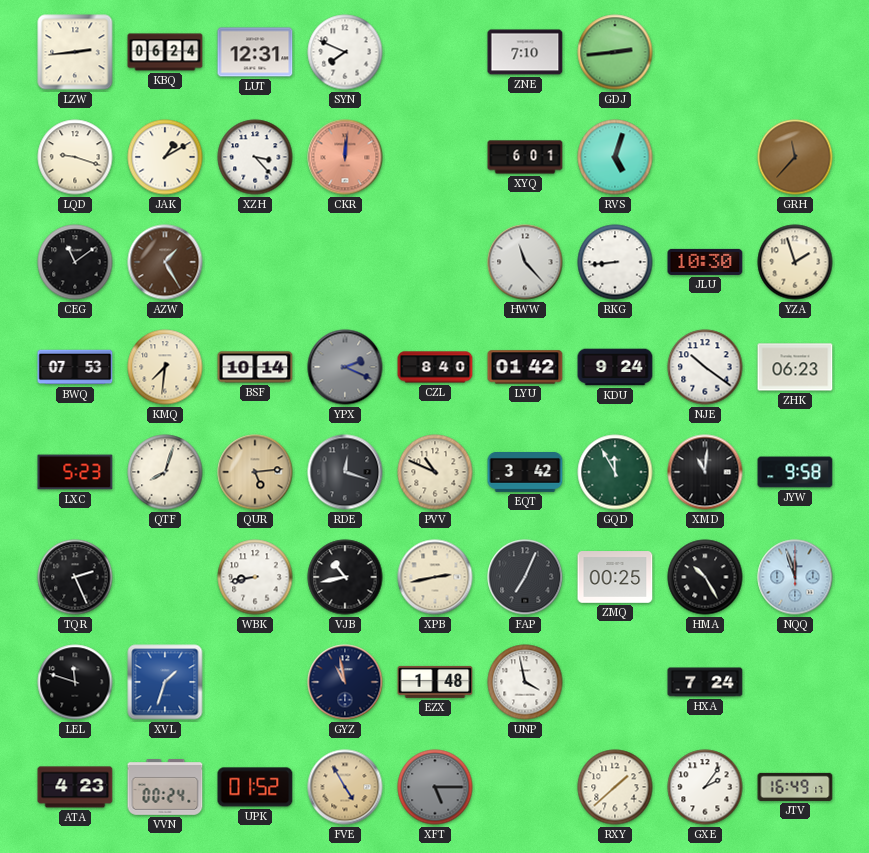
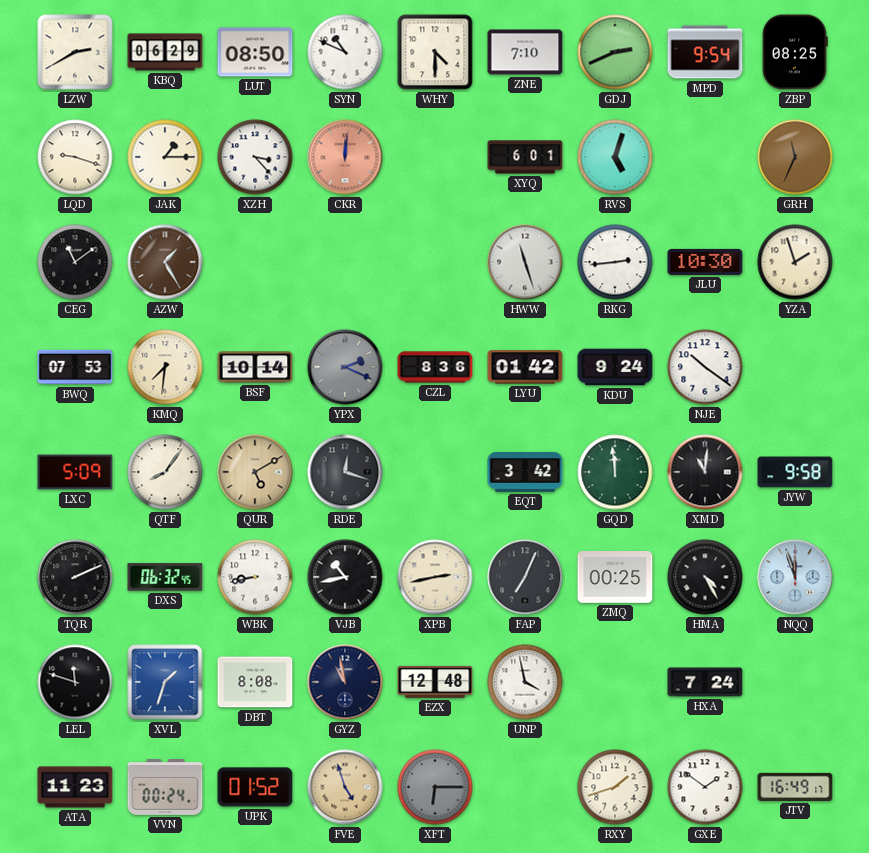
LZW: 2:44 -> 2:40 (75, 52)
KBQ: 06:24 -> 06:29 (165, 52)
LUT: 12:31 -> 08:50 (255, 52)
SYN: 7:49 -> 10:49 (345, 52)
WHY: none -> 4:30 (435, 52)
GDJ: 2:44 -> 2:41 (615, 52)
MPD: none -> 9:54 (705, 52)
ZBP: none -> 08:25 (795, 52)
JAK: 1:10 -> 1:15 (165, 157)
GRH: 11:37 -> 11:34 (795, 157)
HWW: 11:23 -> 11:27 (525, 262)
RKG: 8:44 -> 2:44 (615, 262)
CZL: 8:40 -> 8:36 (435, 367)
ZHK: 06:23 -> none (795, 367)
LXC: 5:23 -> 5:09 (75, 472)
QTF: 8:03 -> 8:06 (165, 472)
QUR: 5:14 -> 5:10 (255, 472)
PVV: 10:49 -> none (435, 472)
GQD: 11:55 -> 11:59 (615, 472)
TQR: 2:26 -> 2:11 (75, 577)
DXS: none -> 06:32 (165, 577)
HMA: 10:25 -> 4:25 (705, 577)
DBT: none -> 8:08 (255, 682)
EZX: 1:48 -> 12:48 (435, 682)
ATA: 4:23 -> 11:23 (75, 787)
FVE: 4:55 -> 4:57 (345, 787)
XFT: 5:15 -> 6:15 (435, 787)
RXY: 1:38 -> 1:42 (615, 787)
GXE: 2:06 -> 1:51 (705, 787)
